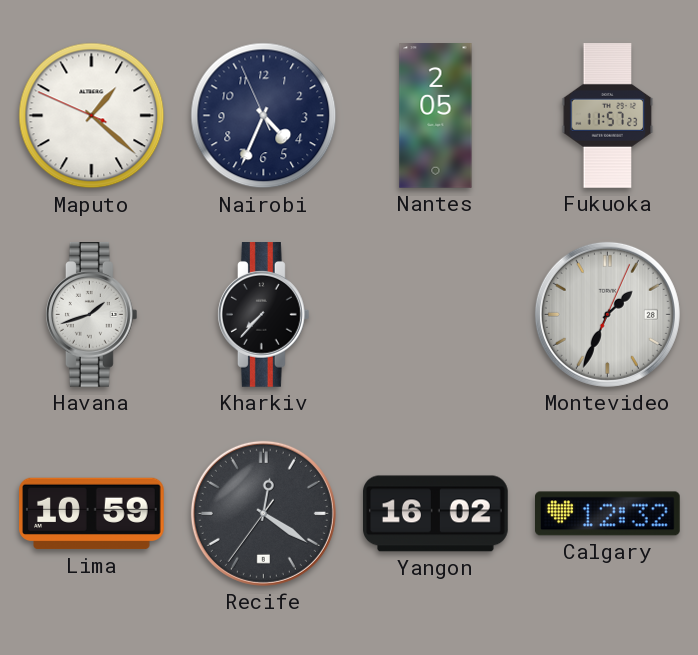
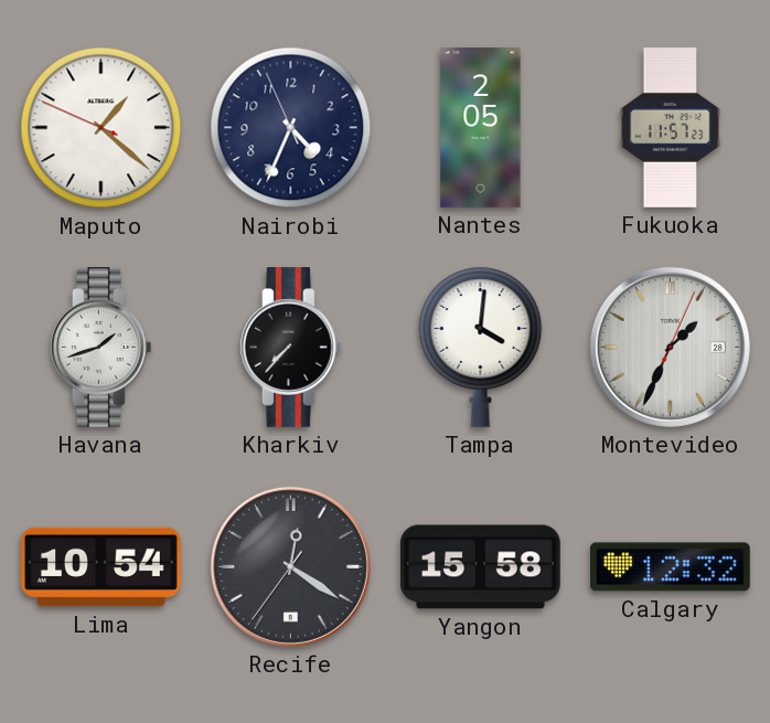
Tampa: none -> 4:01 (481, 347)
Lima: 10:59 -> 10:54 (101, 567)
Yangon: 16:02 -> 15:58 (481, 567)
